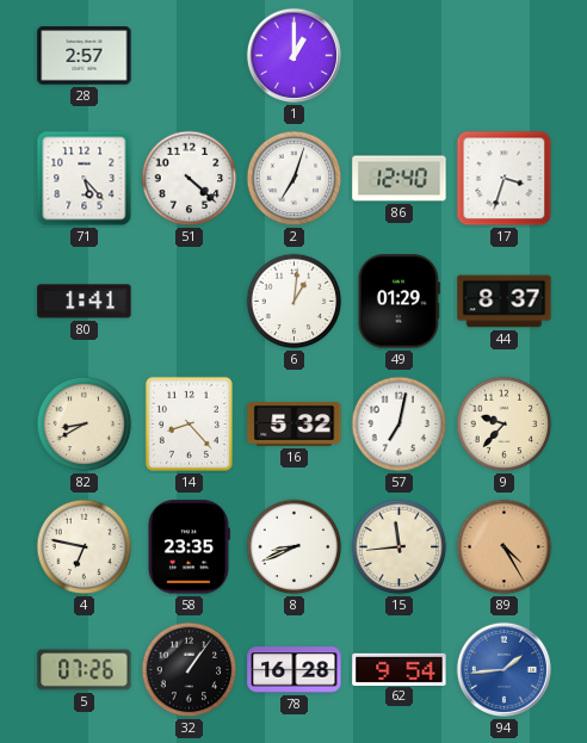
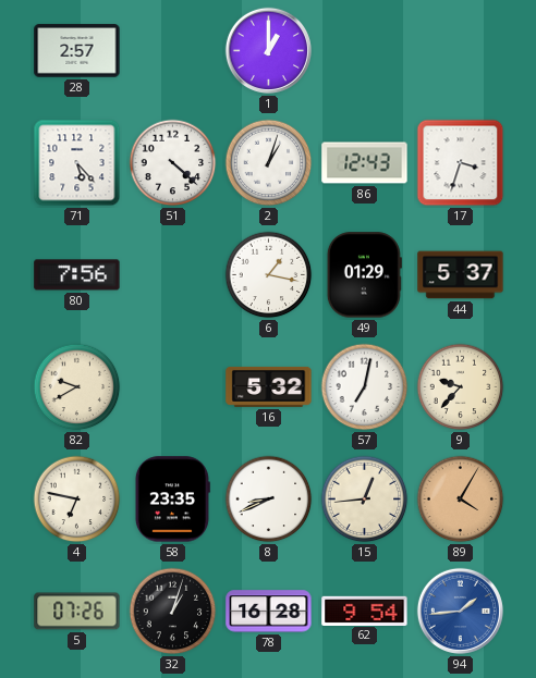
2: 7:03 -> 1:03 (269, 163)
86: 12:40 -> 12:43 (365, 163)
80: 1:41 -> 7:56 (77, 275)
6: 1:01 -> 1:17 (269, 275)
44: 8:37 -> 5:37 (461, 275)
82: 8:40 -> 9:40 (77, 387)
14: 8:23 -> none (189, 423)
15: 11:44 -> 12:44 (365, 500)
89: 4:25 -> 4:05 (461, 500)
32: 1:06 -> 1:03 (173, 612)
